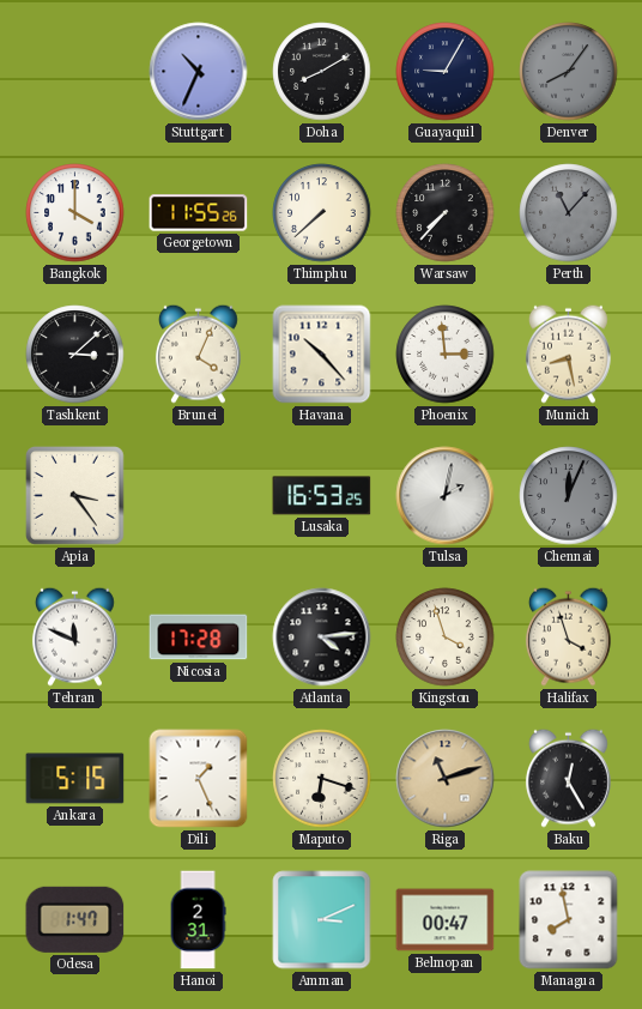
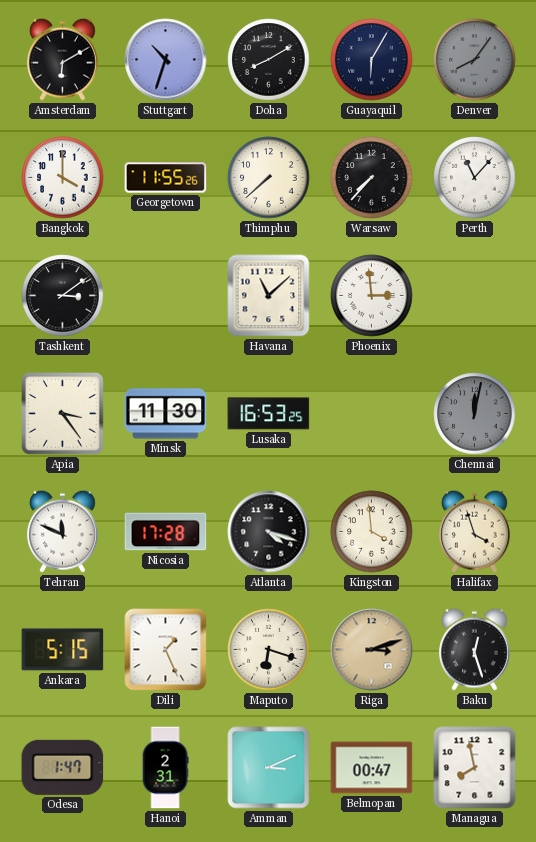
Amsterdam: none -> 6:10 (62, 59)
Stuttgart: 10:34 -> 10:33 (166, 60)
Guayaquil: 9:05 -> 6:05 (372, 60)
Perth dial: grey -> white (475, 178)
Tashkent: 3:08 -> 3:09 (63, 296)
Brunei: 4:04 -> none (198, 354)
Havana: 10:23 -> 11:08 (269, 296)
Munich: 8:28 -> none (568, 354)
Minsk: none -> 11:30 (166, 414)
Tulsa: 2:02 -> none (446, 496)
Chennai: 12:04 -> 12:02 (475, 414)
Atlanta: 4:14 -> 4:18 (269, 532)
Kingston: 3:57 -> 3:59 (372, 532)
Riga: 11:12 -> 3:12 (372, 650)
Baku: 12:25 -> 12:27 (474, 649)
